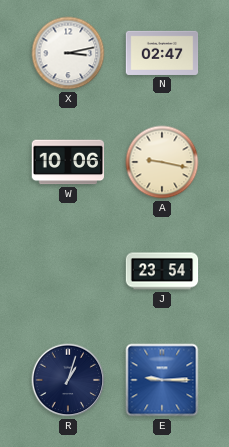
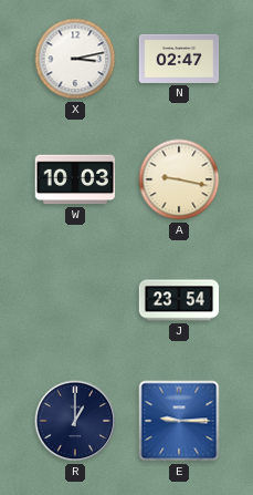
W: 10:06 -> 10:03 (75, 179)
R: 1:03 -> 1:00 (75, 421)
